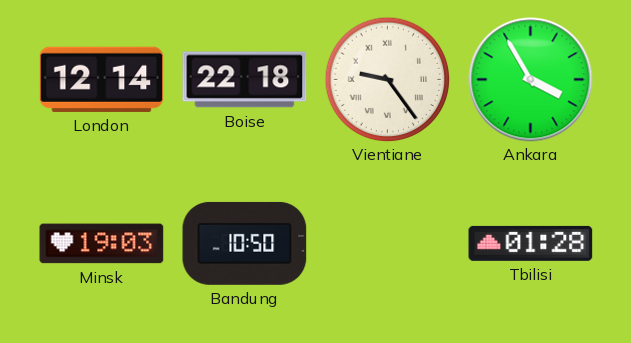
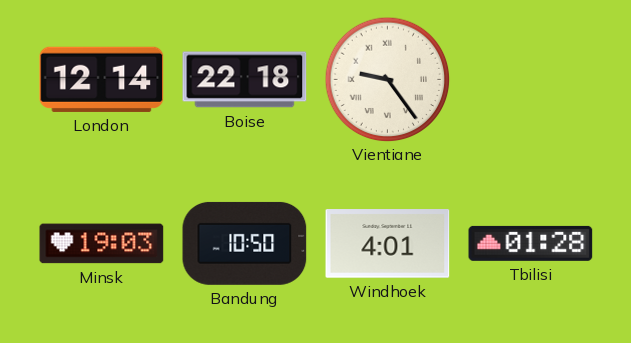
Ankara: 3:55 -> none (531, 80)
Windhoek: none -> 4:01 (388, 244)
